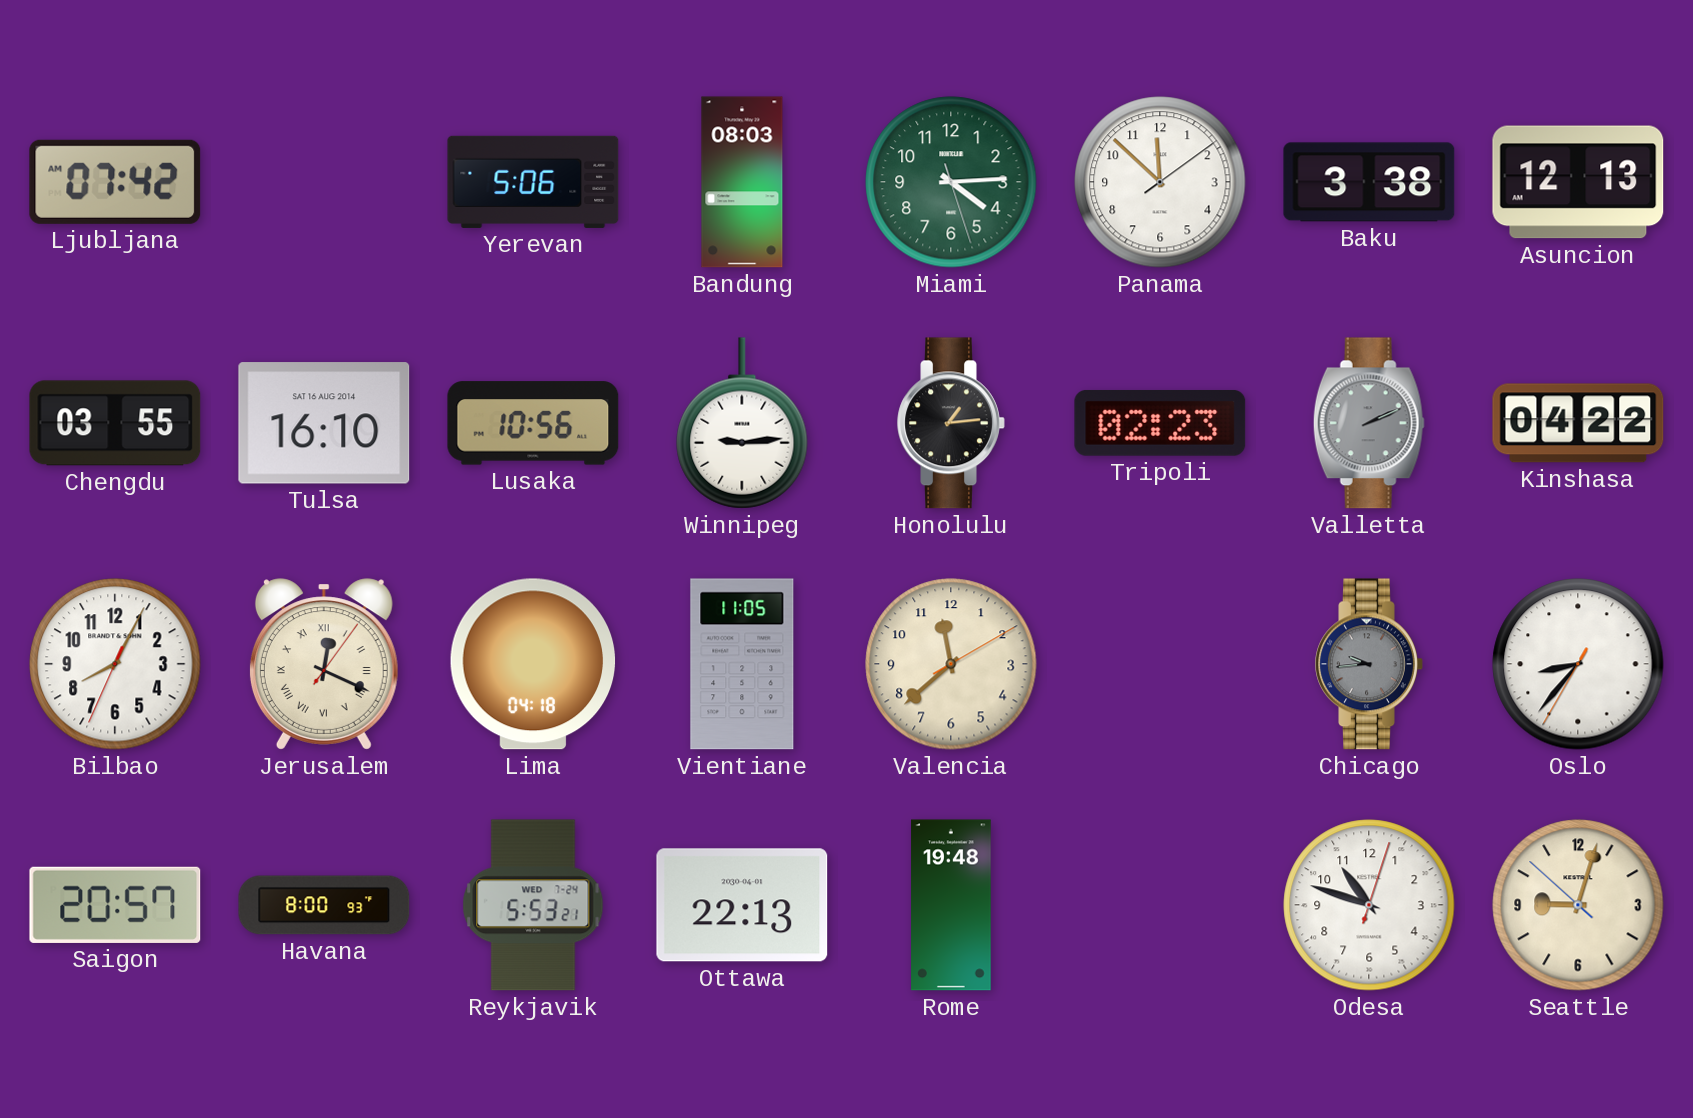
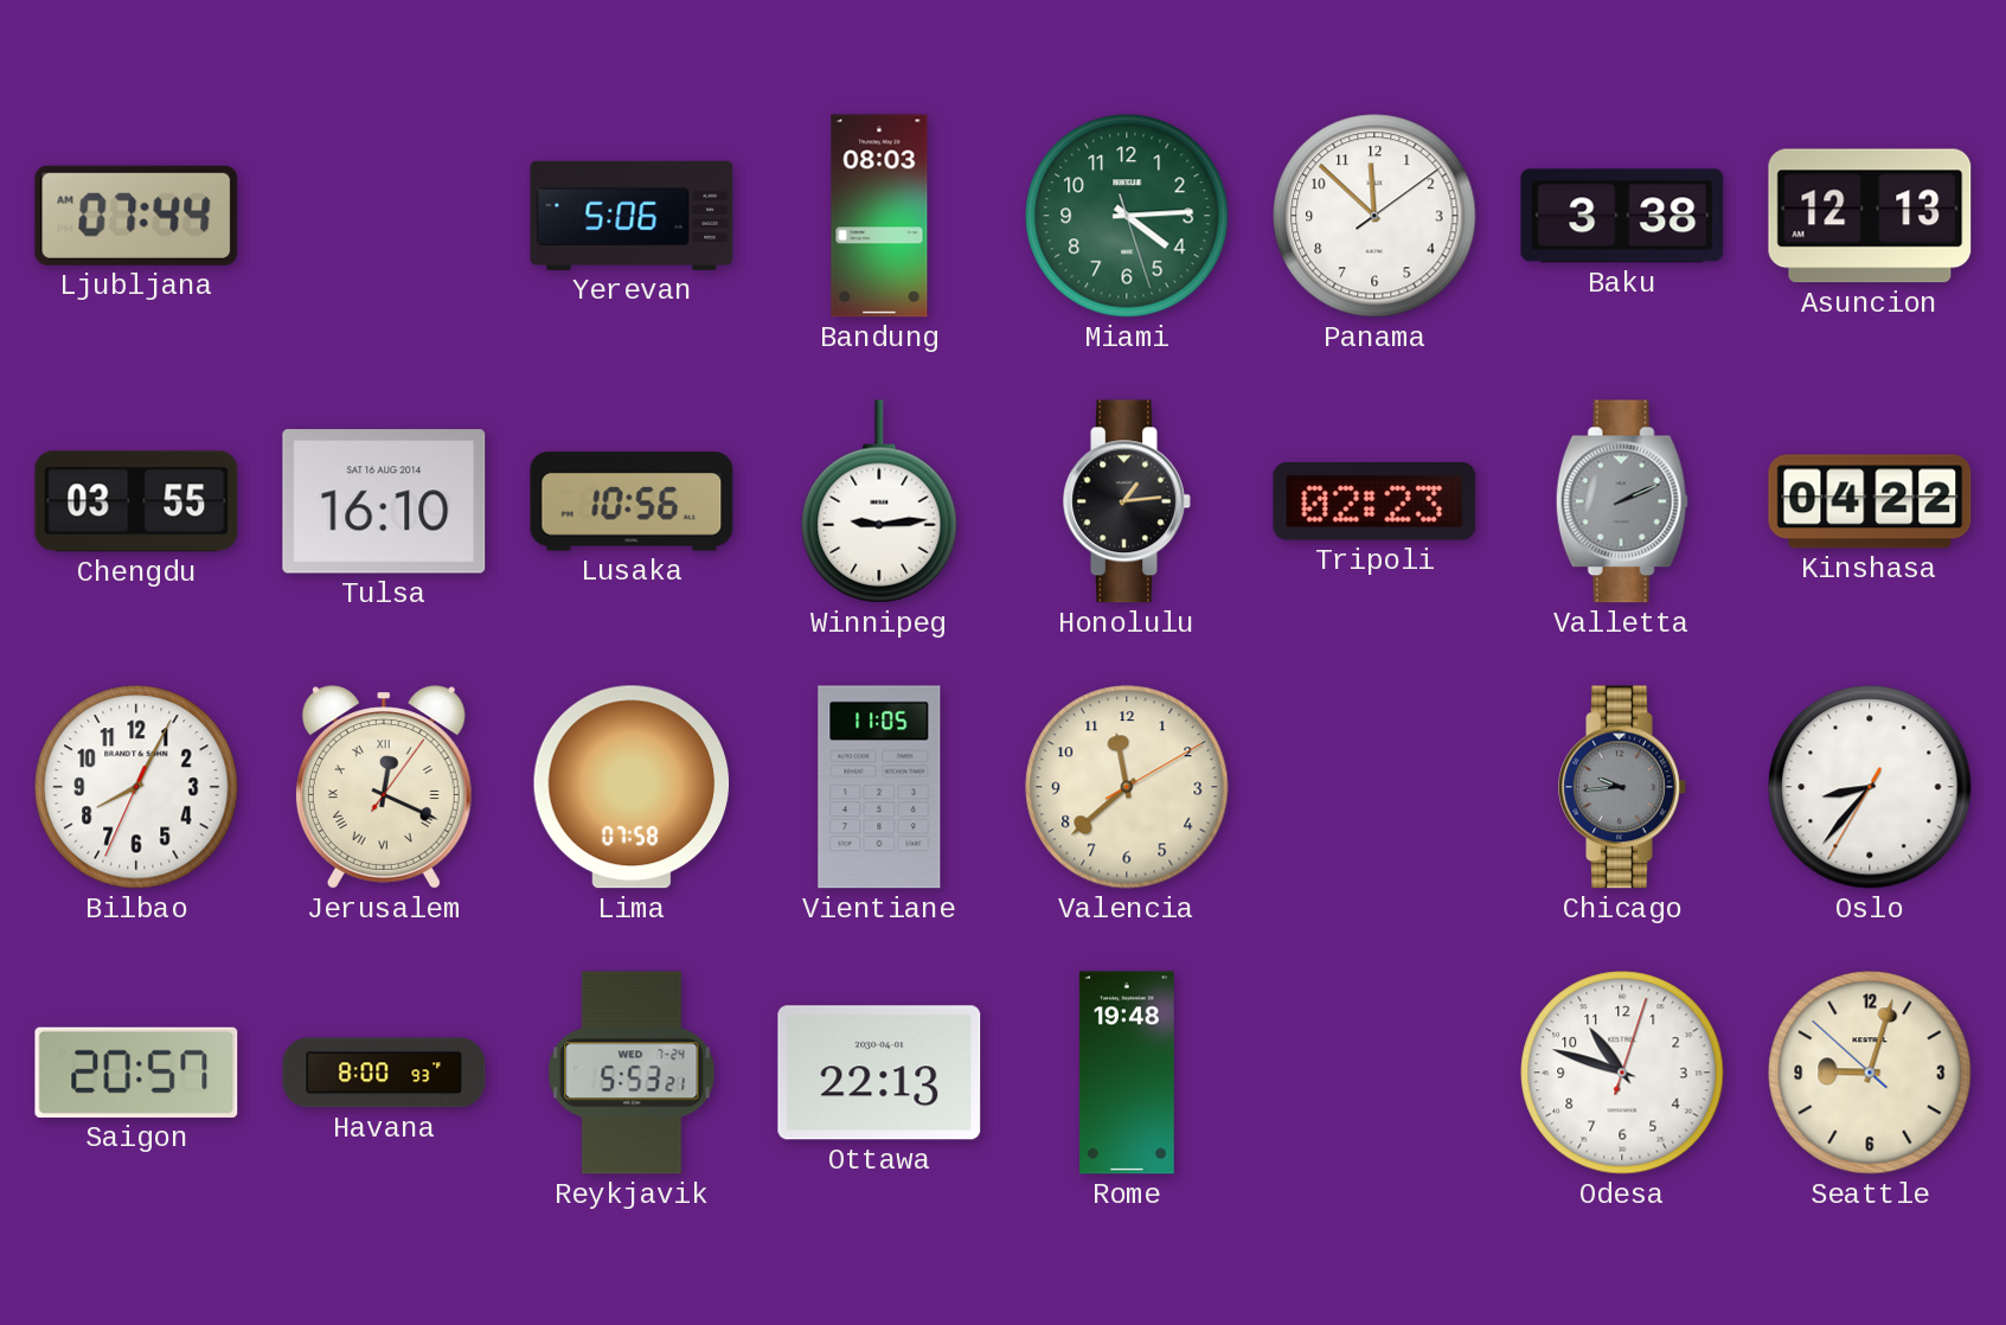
Ljubljana: 07:42 -> 07:44 (136, 216)
Lima: 04:18 -> 07:58 (632, 787)
